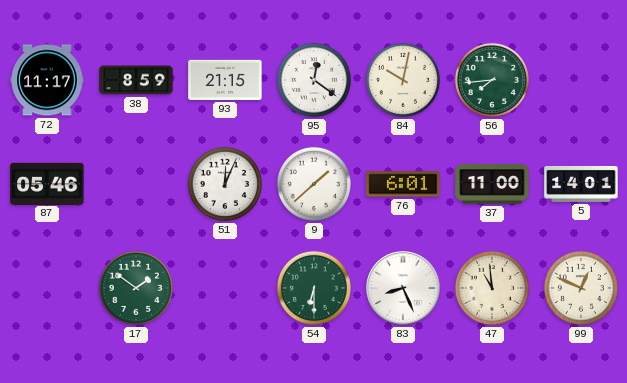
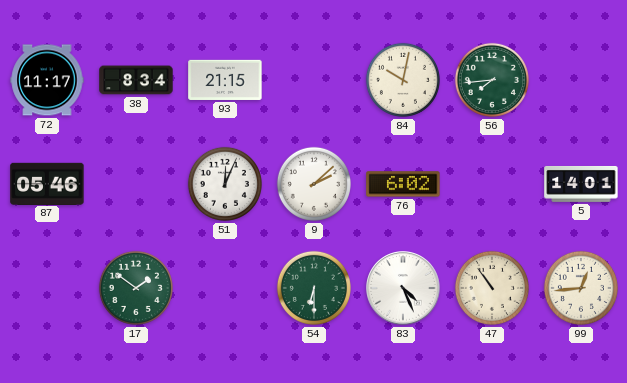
38: 8:59 -> 8:34 (136, 80)
95: 12:21 -> none (314, 80)
9: 1:38 -> 2:08 (314, 184)
76: 6:01 -> 6:02 (403, 184)
37: 11:00 -> none (492, 184)
83: 8:26 -> 4:26 (403, 288)
47: 10:59 -> 10:54 (492, 288)
99: 12:49 -> 12:44 (581, 288)
